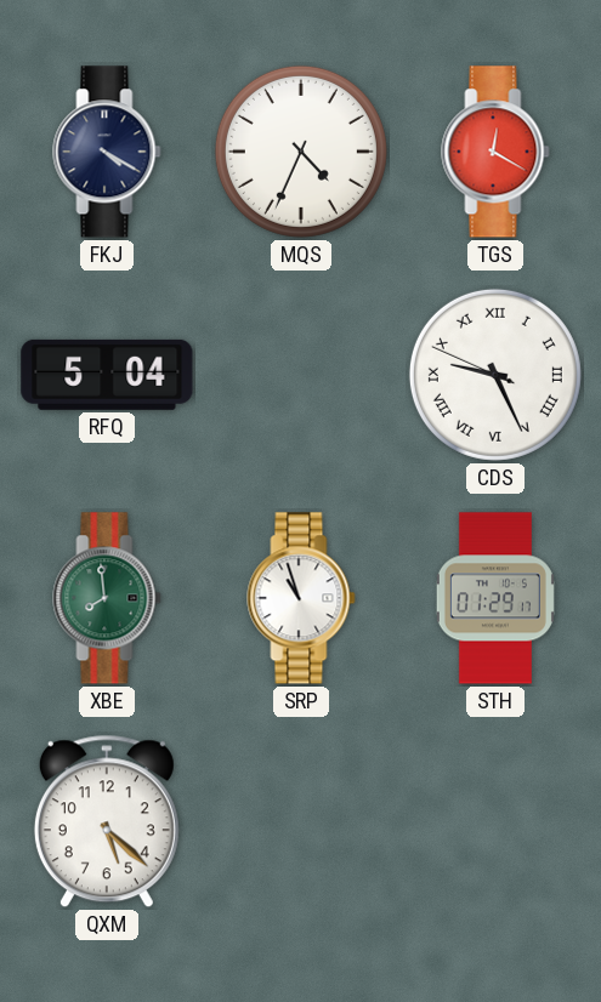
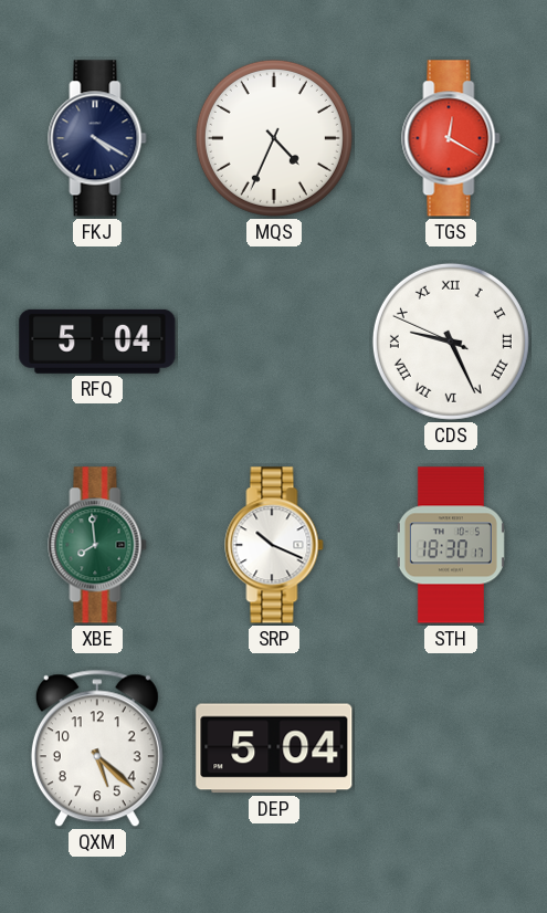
SRP: 10:57 -> 10:19 (274, 545)
STH: 01:29 -> 18:30 (451, 545)
DEP: none -> 5:04 (274, 748)
